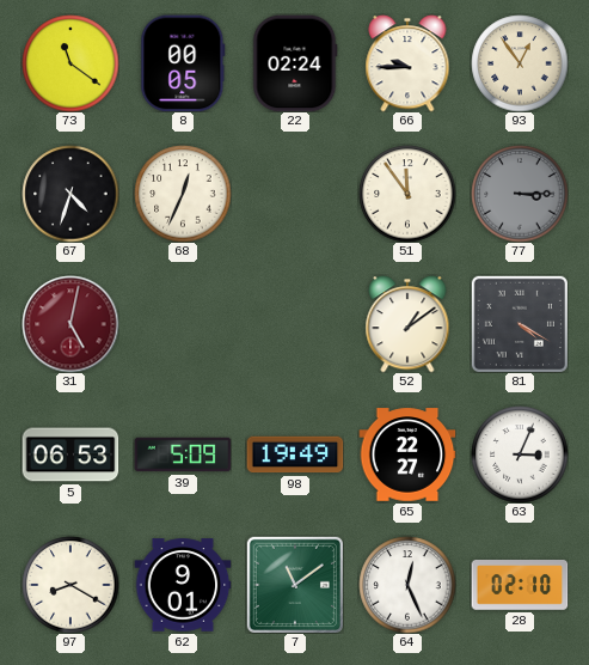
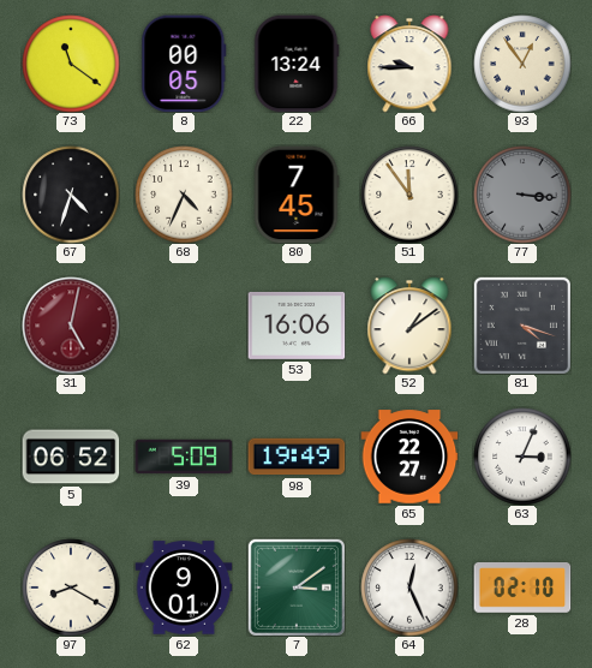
22: 02:24 -> 13:24 (297, 64)
68: 12:34 -> 4:34 (184, 195)
80: none -> 7:45 (297, 195)
77: 3:15 -> 3:16 (522, 195)
53: none -> 16:06 (297, 326)
81: 4:20 -> 4:18 (522, 326)
5: 06:53 -> 06:52 (71, 457)
7: 11:09 -> 3:09 (297, 588)
